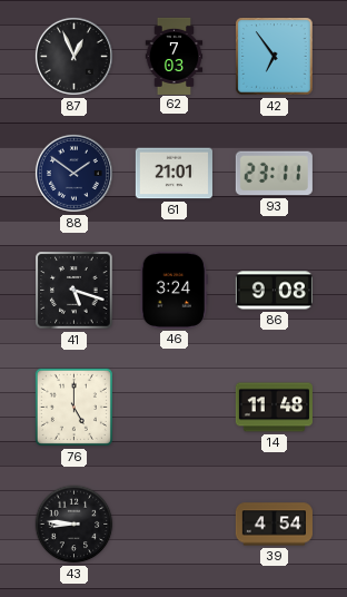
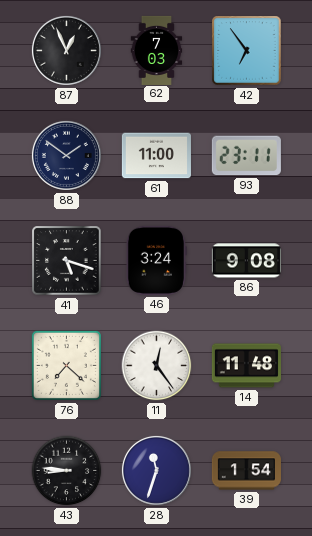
61: 21:01 -> 11:00 (156, 156)
76: 5:00 -> 7:22 (66, 365)
11: none -> 12:24 (157, 366)
28: none -> 11:33 (156, 470)
39: 4:54 -> 1:54 (246, 471)
